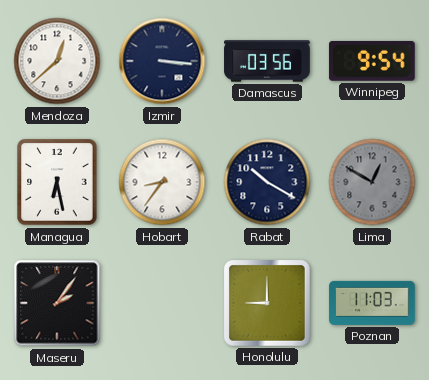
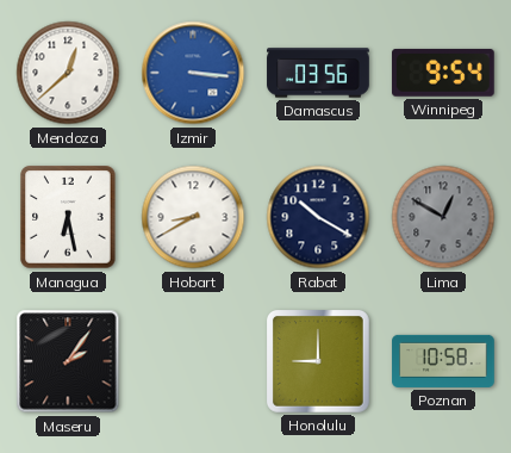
Izmir dial: navy -> blue (193, 73)
Hobart: 8:36 -> 8:40 (193, 217)
Poznan: 11:03 -> 10:58 (443, 361)
